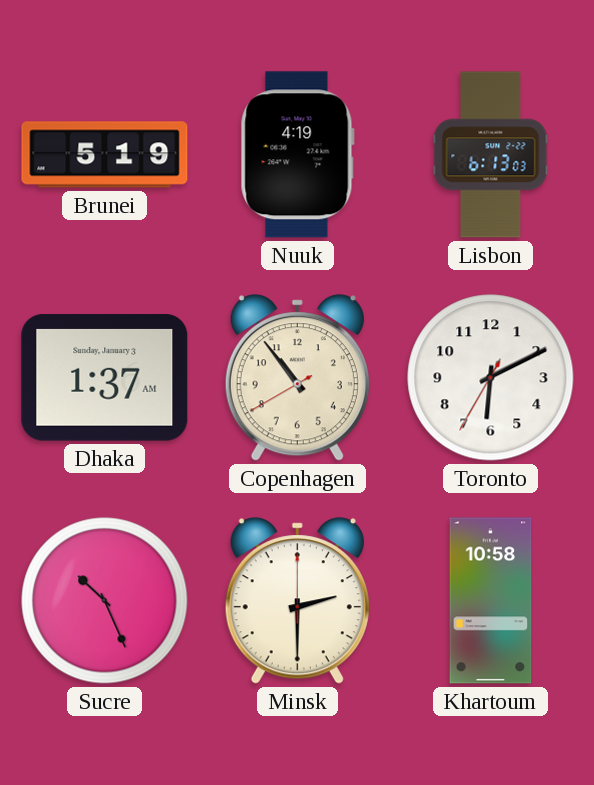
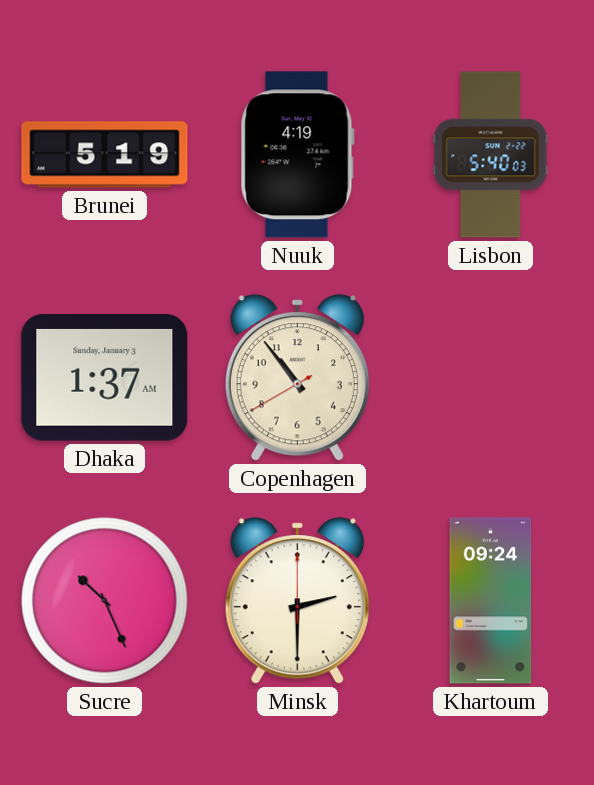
Lisbon: 6:13 -> 5:40 (491, 155)
Toronto: 6:10 -> none (491, 378)
Khartoum: 10:58 -> 09:24 (491, 601)
